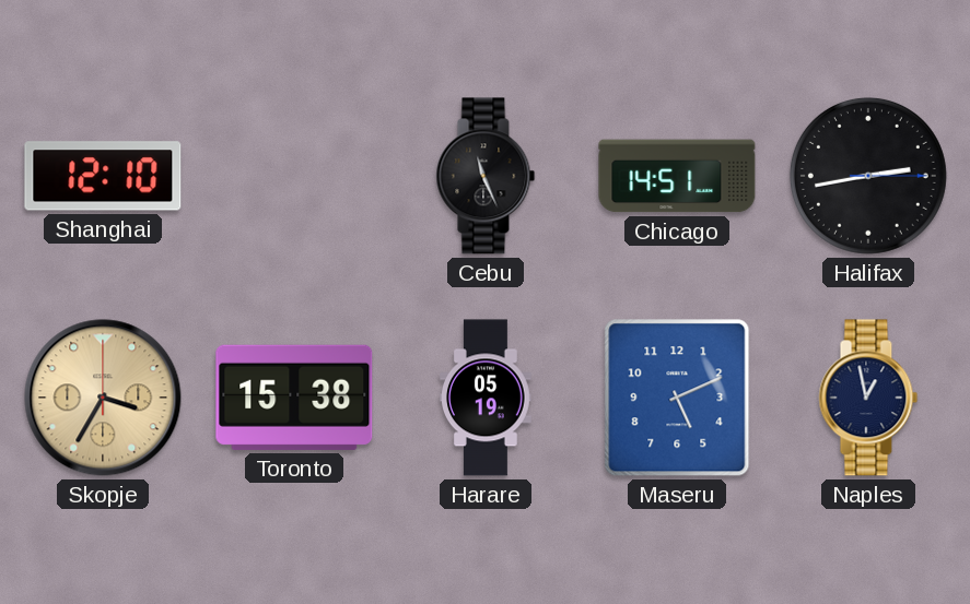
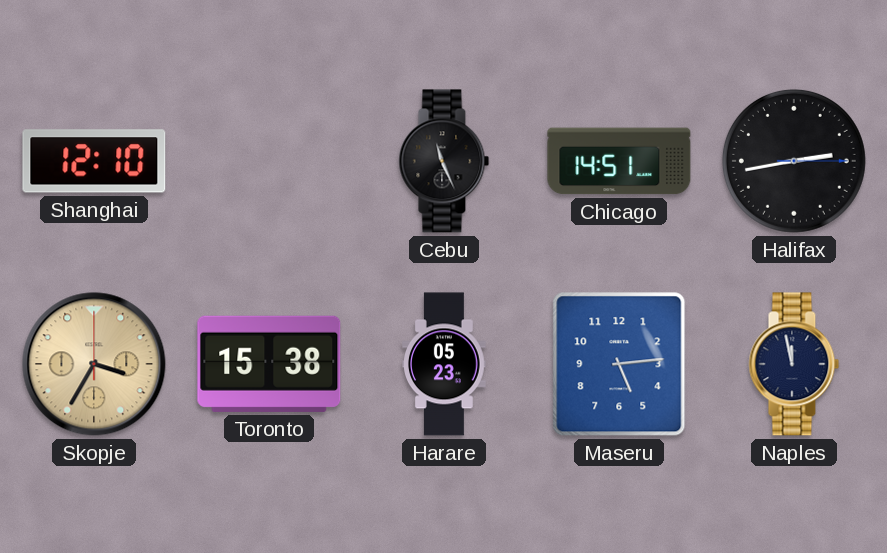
Harare: 05:19 -> 05:23 (444, 364)
Maseru: 5:11 -> 5:14 (619, 364)
Naples: 12:58 -> 11:58 (794, 364)
